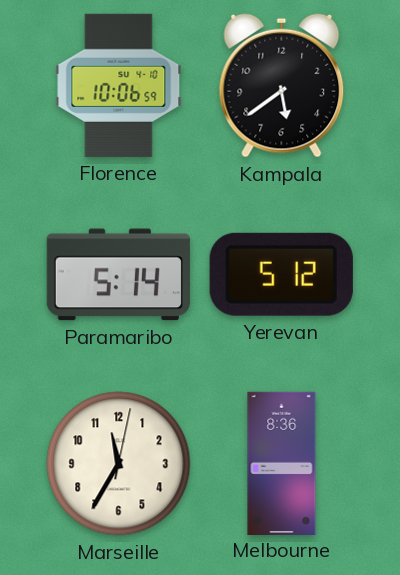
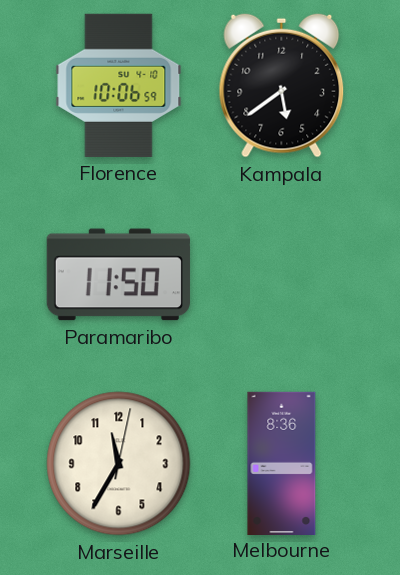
Paramaribo: 5:14 -> 11:50 (118, 275)
Yerevan: 5:12 -> none (281, 274)
